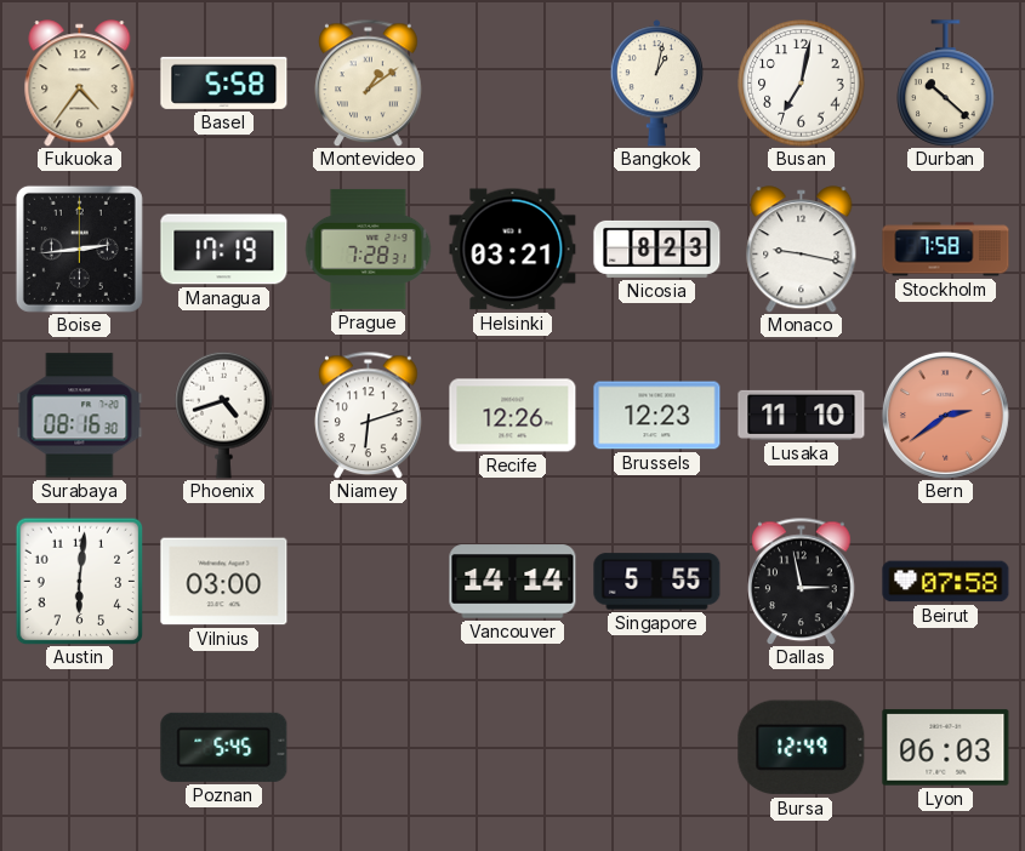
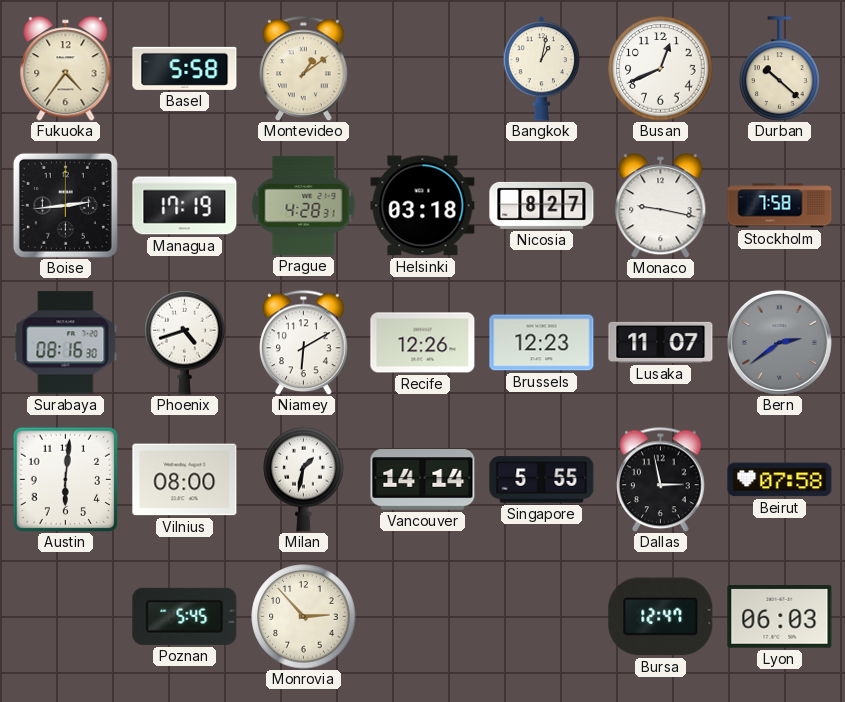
Busan: 7:02 -> 12:41 (661, 69)
Prague: 7:28 -> 4:28 (303, 205)
Helsinki: 03:21 -> 03:18 (423, 206)
Nicosia: 8:23 -> 8:27 (542, 205)
Niamey: 6:12 -> 6:10 (304, 342)
Lusaka: 11:10 -> 11:07 (661, 342)
Bern dial: salmon -> grey (779, 342)
Vilnius: 03:00 -> 08:00 (185, 480)
Milan: none -> 1:32 (304, 479)
Monrovia: none -> 2:53 (304, 617)
Bursa: 12:49 -> 12:47 (661, 617)
